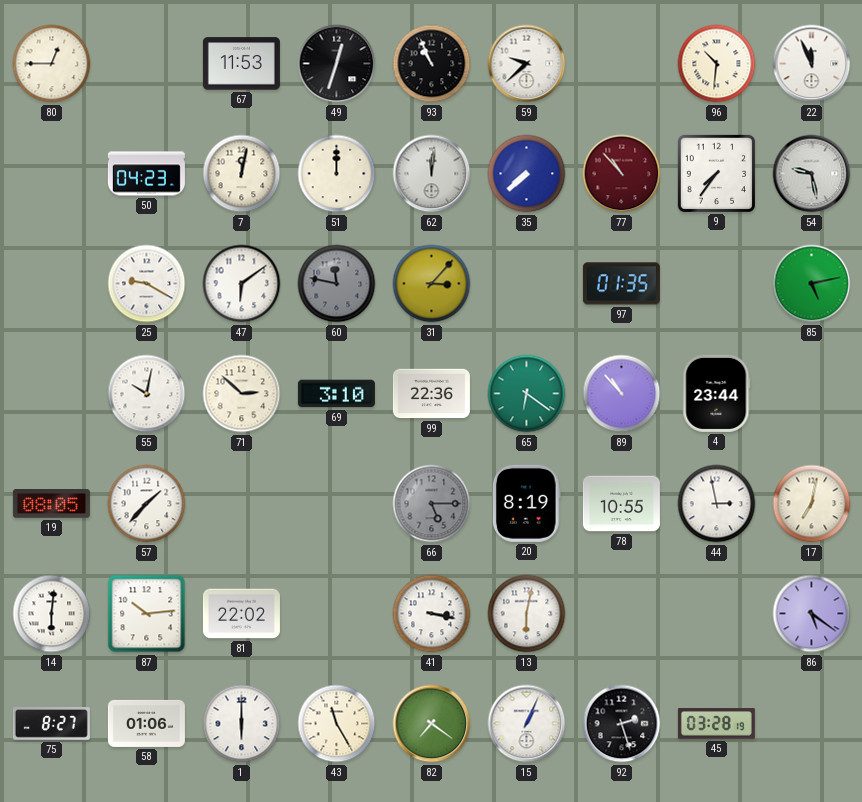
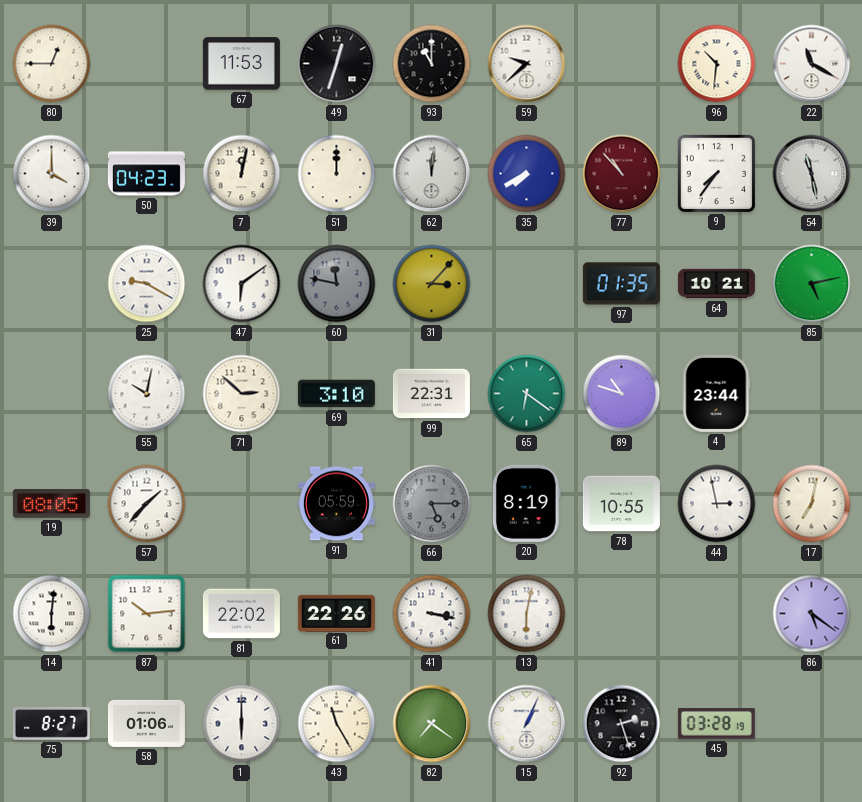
93: 10:56 -> 11:00 (432, 64)
22: 11:56 -> 11:20 (812, 64)
39: none -> 4:00 (52, 174)
35: 7:38 -> 7:40 (527, 174)
54: 9:28 -> 11:28 (812, 174)
64: none -> 10:21 (716, 284)
99: 22:36 -> 22:31 (431, 394)
89: 10:53 -> 10:48 (622, 394)
91: none -> 05:59 (336, 504)
61: none -> 22:26 (336, 613)
